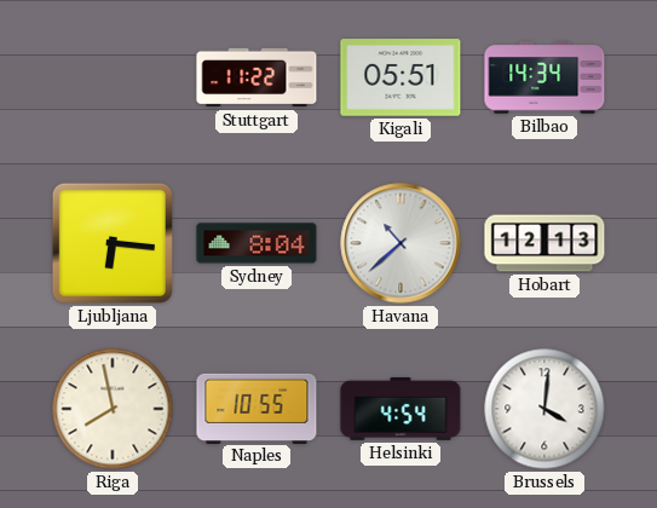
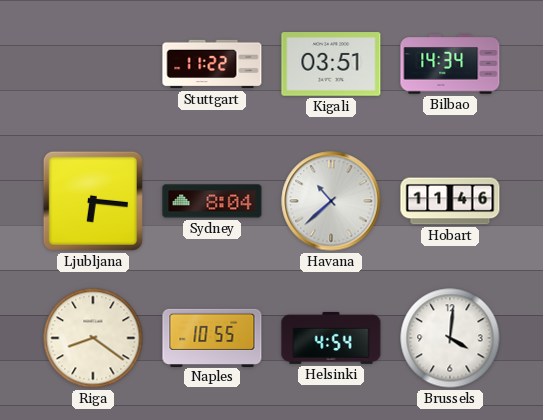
Kigali: 05:51 -> 03:51 (331, 64)
Hobart: 12:13 -> 11:46 (450, 201)
Riga: 7:58 -> 8:21 (93, 338)
